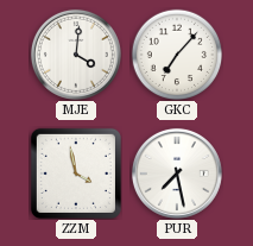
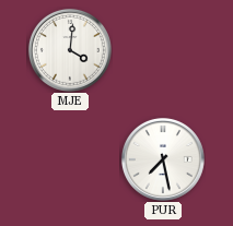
GKC: 7:07 -> none (177, 55)
ZZM: 3:58 -> none (76, 174)
